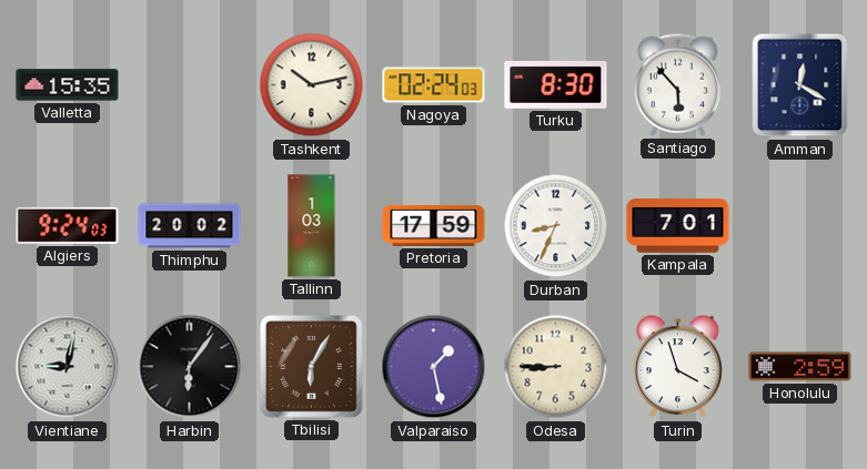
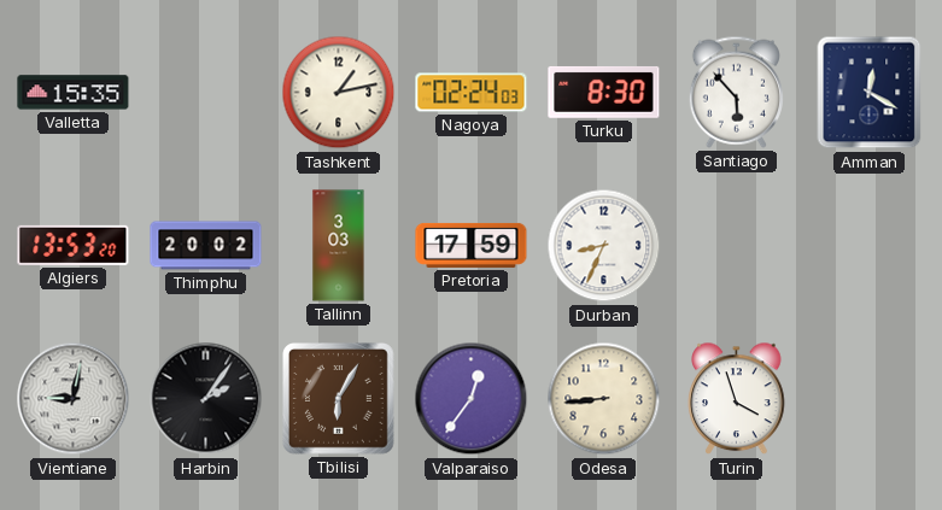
Tashkent: 10:13 -> 1:13 (339, 93)
Algiers: 9:24 -> 13:53 (74, 245)
Tallinn: 1:03 -> 3:03 (339, 246)
Kampala: 7:01 -> none (678, 226)
Harbin: 6:06 -> 2:06 (206, 399)
Valparaiso: 1:28 -> 12:36 (472, 399)
Odesa: 8:45 -> 8:44 (604, 399)
Honolulu: 2:59 -> none (800, 367)
